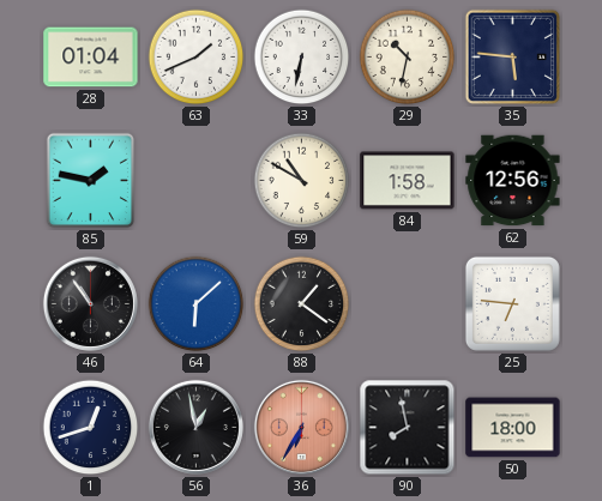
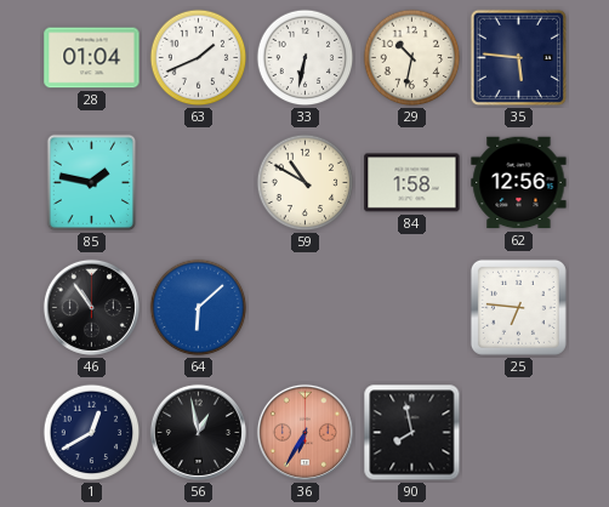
88: 1:21 -> none (302, 304)
1: 12:42 -> 12:40 (92, 433)
50: 18:00 -> none (513, 428)
